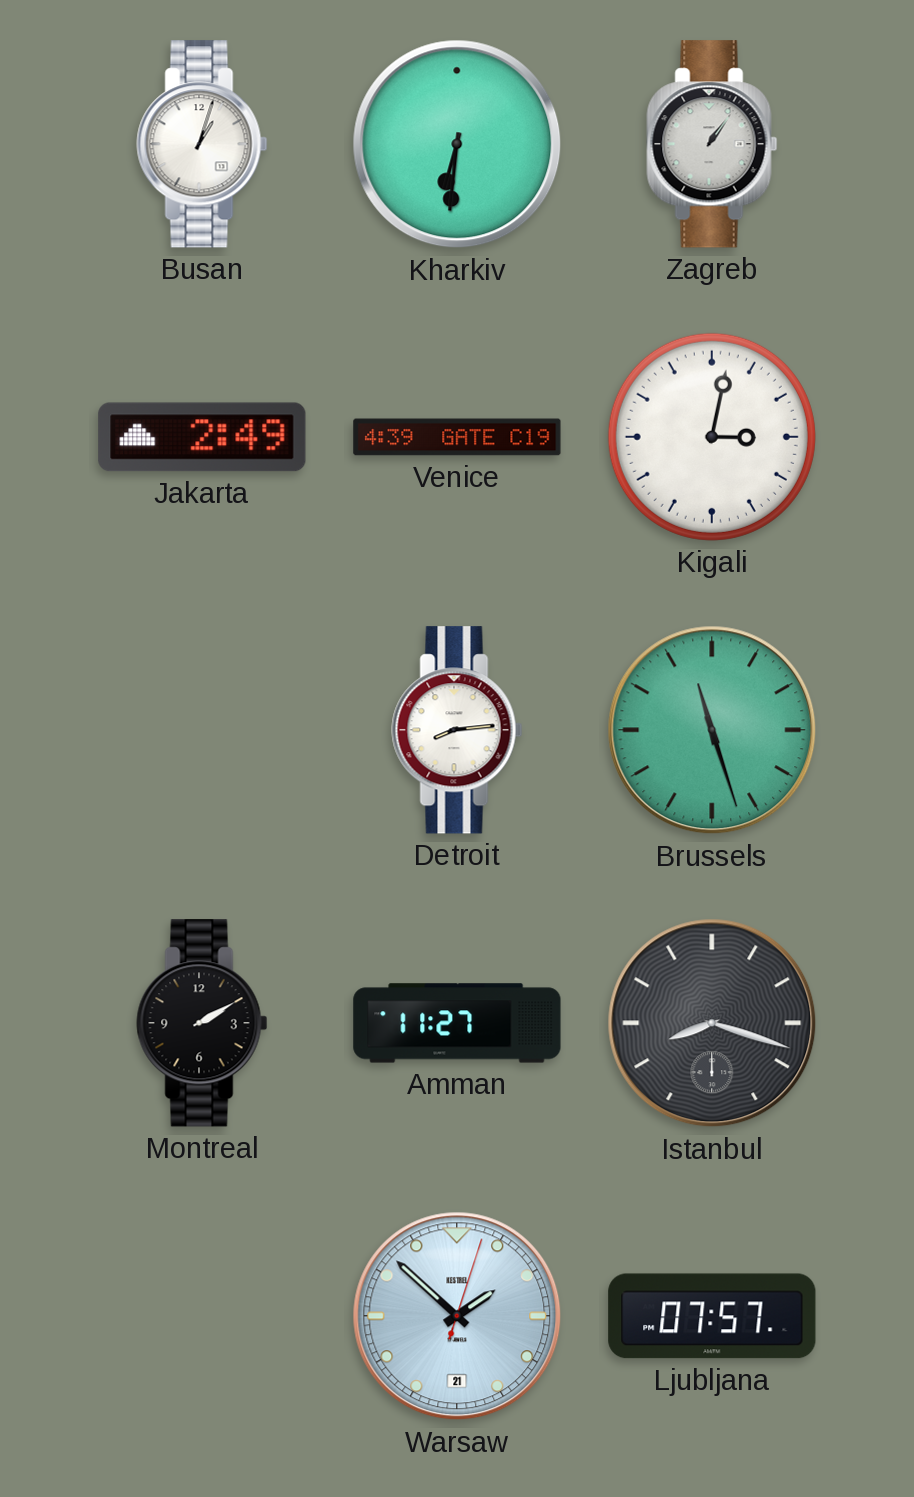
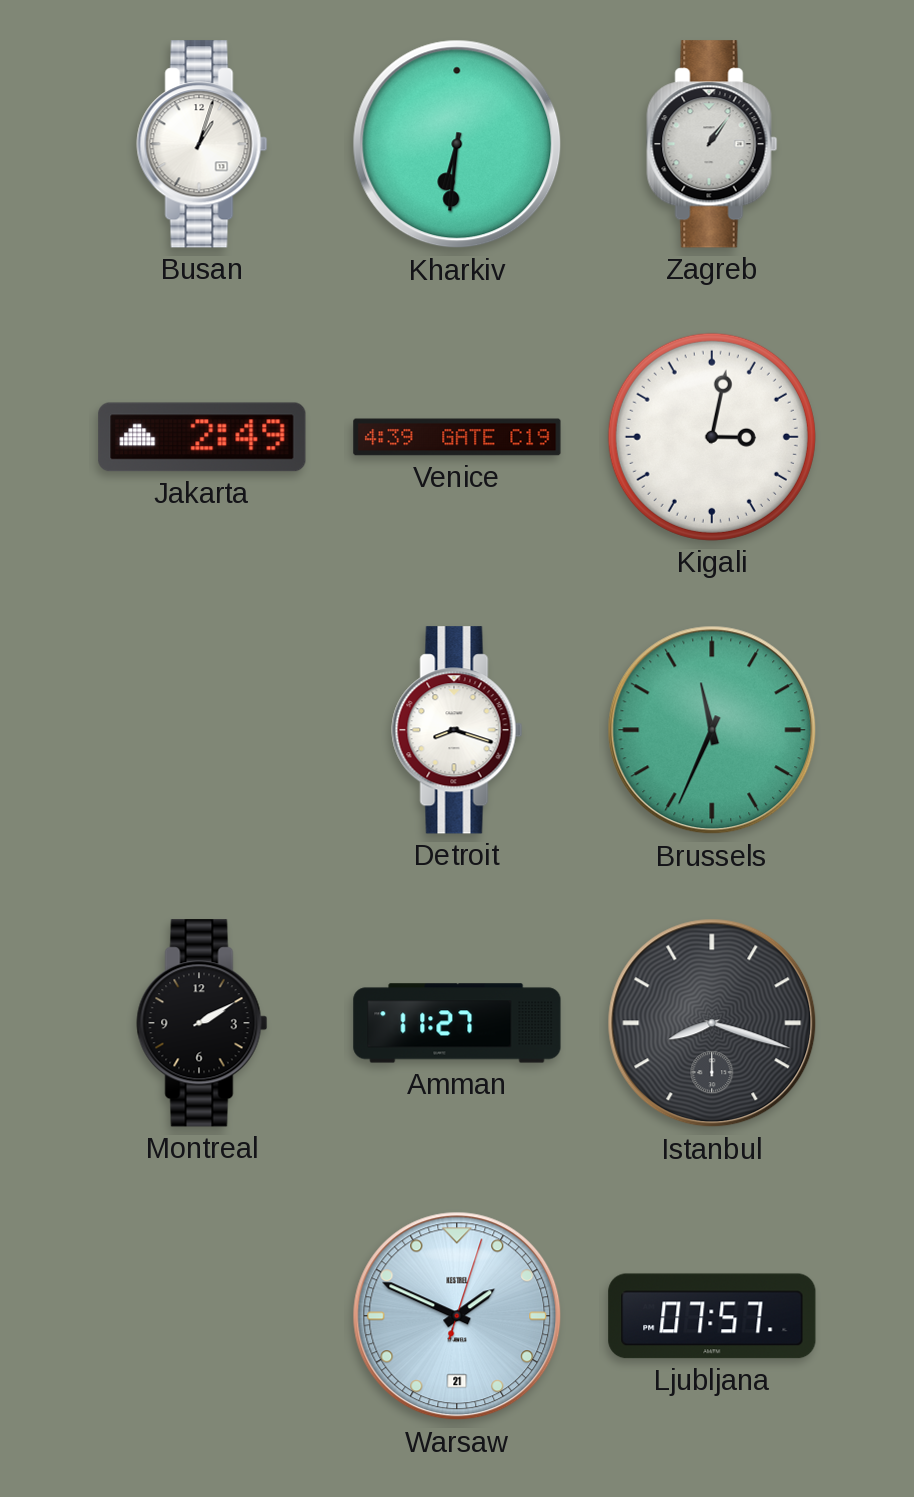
Detroit: 8:14 -> 8:18 (457, 730)
Brussels: 11:27 -> 11:34 (712, 730)
Warsaw: 1:52 -> 1:49 (457, 1316)
